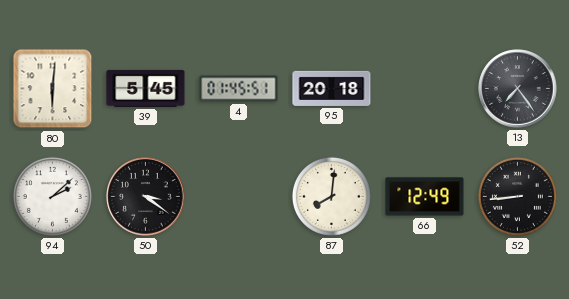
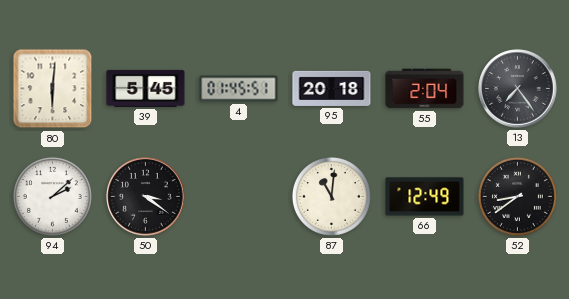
55: none -> 2:04 (425, 89)
87: 8:01 -> 11:01 (331, 196)
52: 8:44 -> 8:39 (517, 196)
